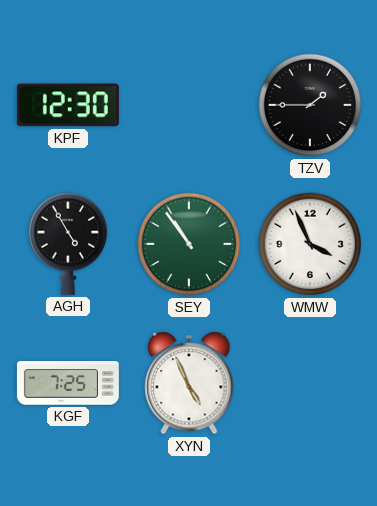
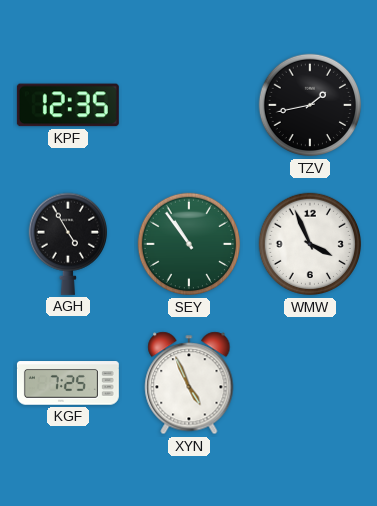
KPF: 12:30 -> 12:35 (68, 105)
TZV: 1:45 -> 1:43 (310, 105)
